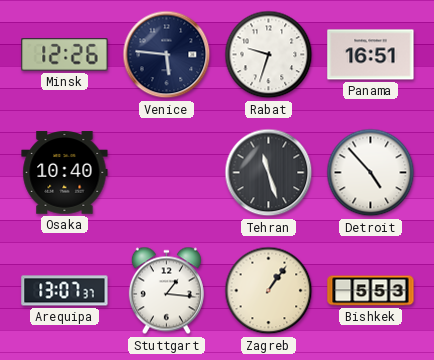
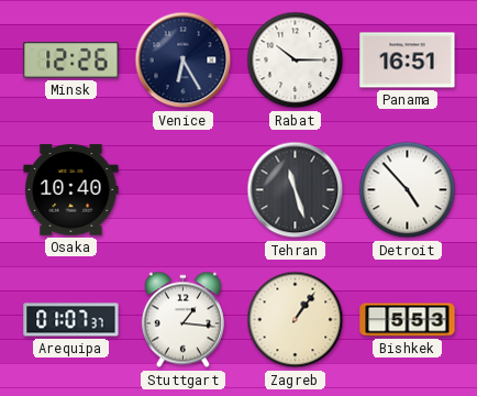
Venice: 5:46 -> 6:25 (184, 61)
Rabat: 9:33 -> 10:15 (296, 61)
Arequipa: 13:07 -> 01:07 (71, 320)
